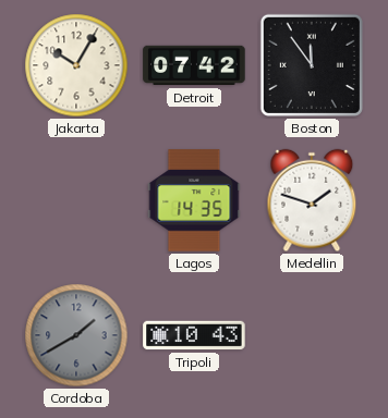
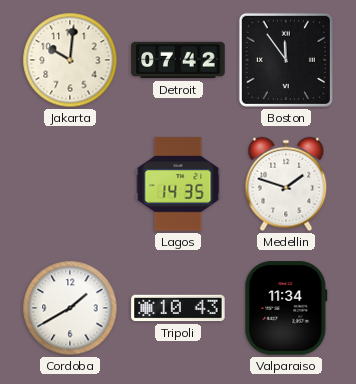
Jakarta: 10:05 -> 10:01 (70, 60)
Cordoba dial: grey -> white (70, 308)
Valparaiso: none -> 11:34 (286, 308)
